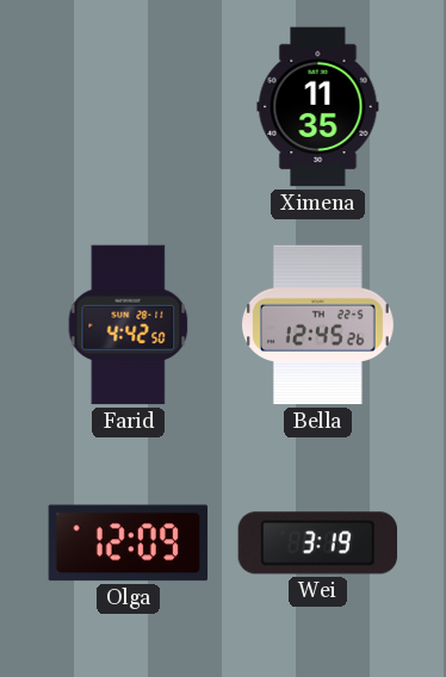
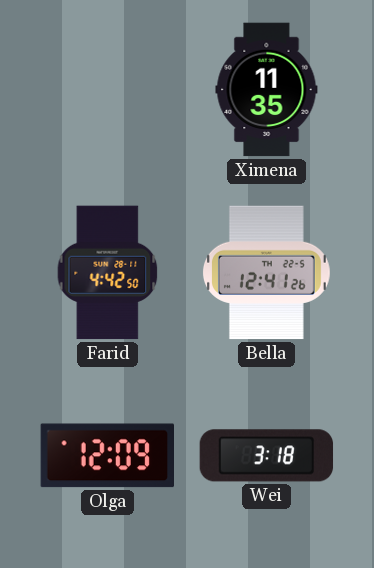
Bella: 12:45 -> 12:41 (266, 273)
Wei: 3:19 -> 3:18 (267, 456)
